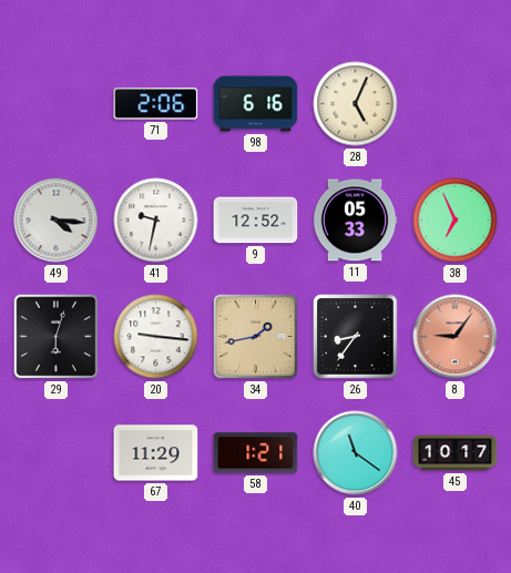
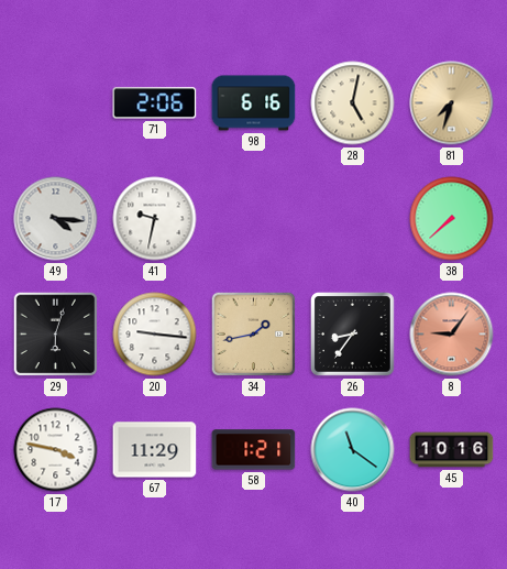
28: 5:04 -> 5:02 (353, 103)
81: none -> 7:33 (452, 103)
9: 12:52 -> none (256, 221)
11: 05:33 -> none (355, 221)
38: 6:56 -> 7:38 (452, 219)
17: none -> 3:47 (56, 450)
45: 10:17 -> 10:16 (452, 450)
